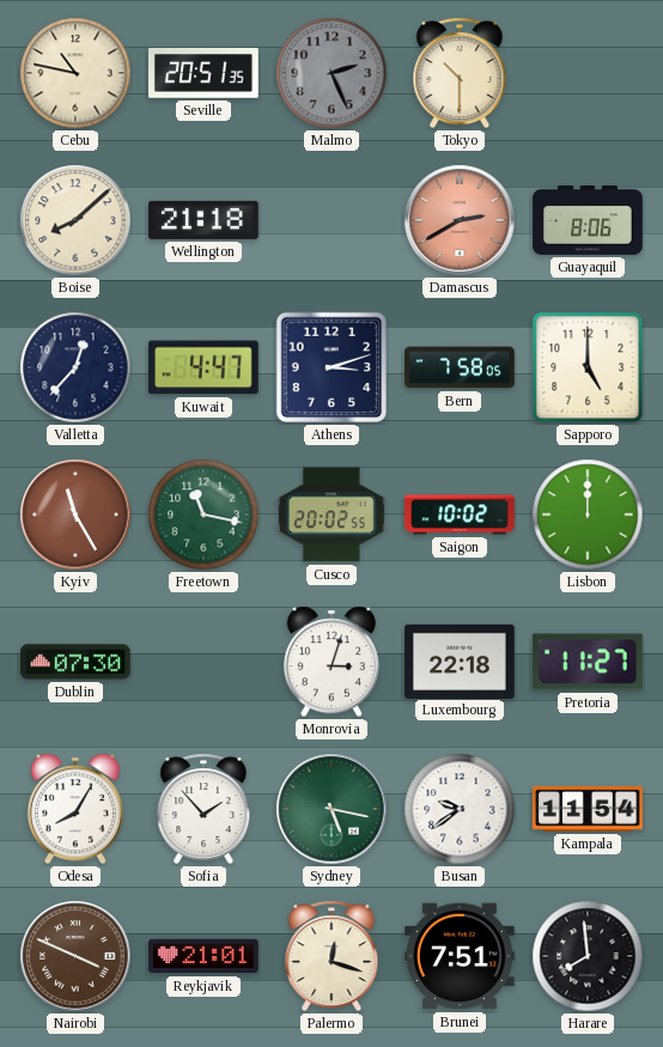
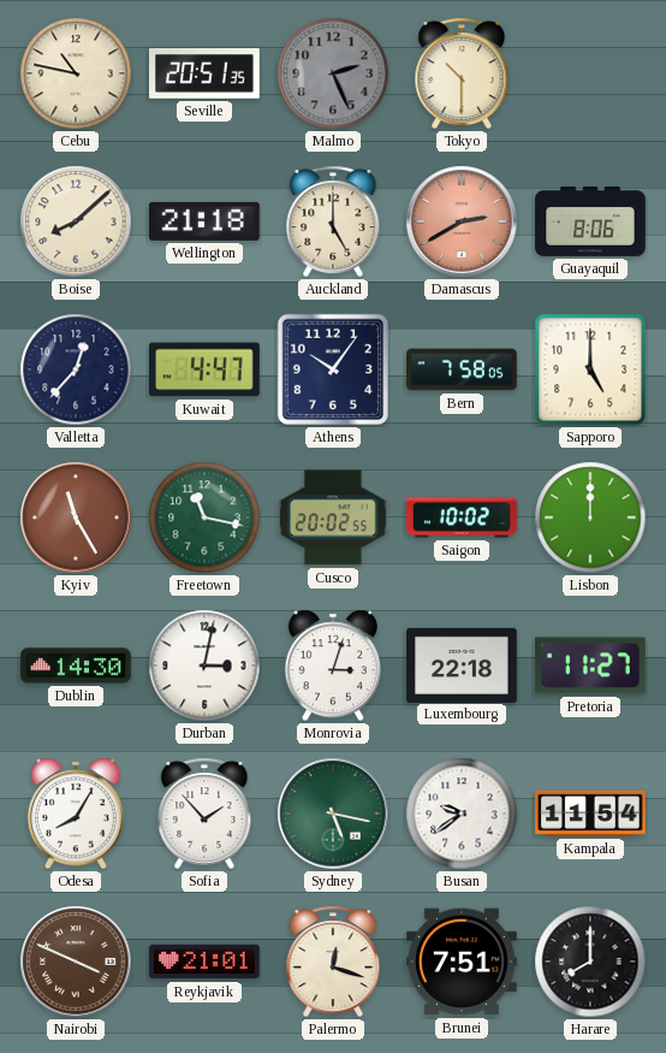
Auckland: none -> 5:00 (333, 221)
Athens: 3:12 -> 10:06 (333, 369)
Dublin: 07:30 -> 14:30 (76, 665)
Durban: none -> 3:02 (204, 665)
Harare: 7:59 -> 8:00 (590, 962)
